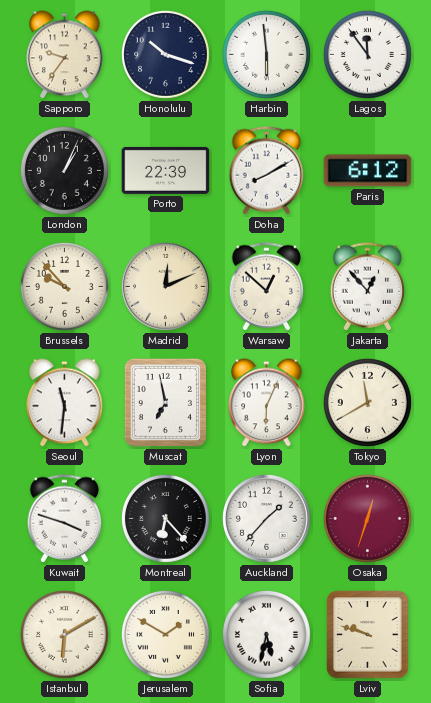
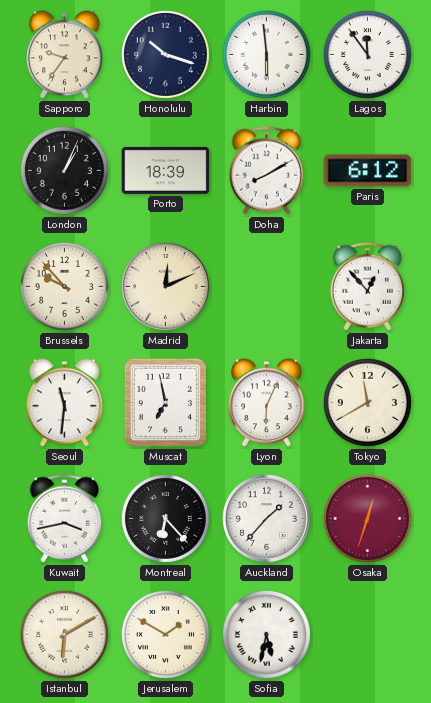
Porto: 22:39 -> 18:39 (166, 170)
Warsaw: 12:52 -> none (267, 287)
Kuwait: 3:48 -> 3:43 (65, 519)
Lviv: 9:48 -> none (368, 635)
